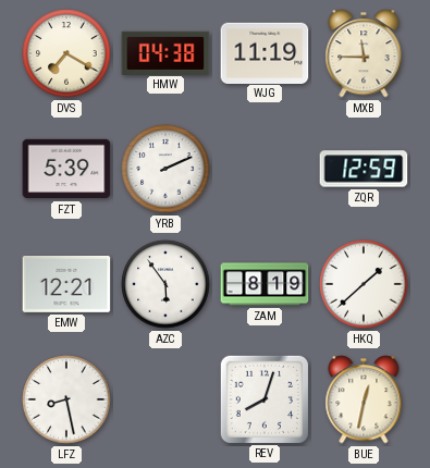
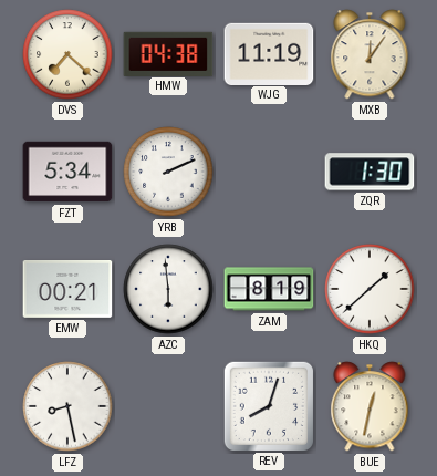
DVS: 7:20 -> 7:22 (67, 54)
MXB: 11:45 -> 12:06 (370, 54)
FZT: 5:39 -> 5:34 (67, 172)
ZQR: 12:59 -> 1:30 (370, 172)
EMW: 12:21 -> 00:21 (67, 290)
AZC: 5:54 -> 5:59 (168, 289)
